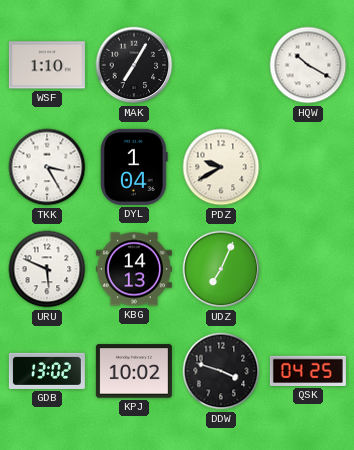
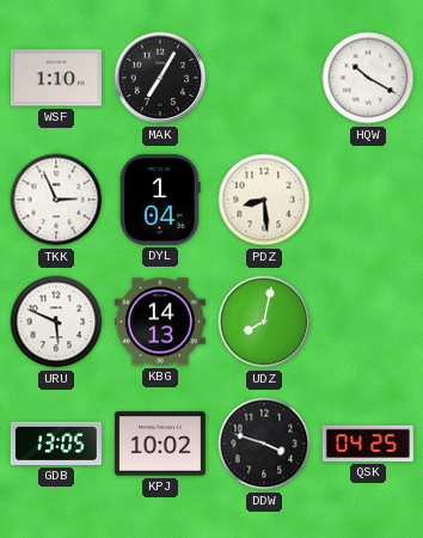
TKK: 3:25 -> 2:56 (56, 200)
PDZ: 9:40 -> 8:29 (264, 200)
UDZ: 7:04 -> 8:02 (264, 322)
GDB: 13:02 -> 13:05 (56, 444)
